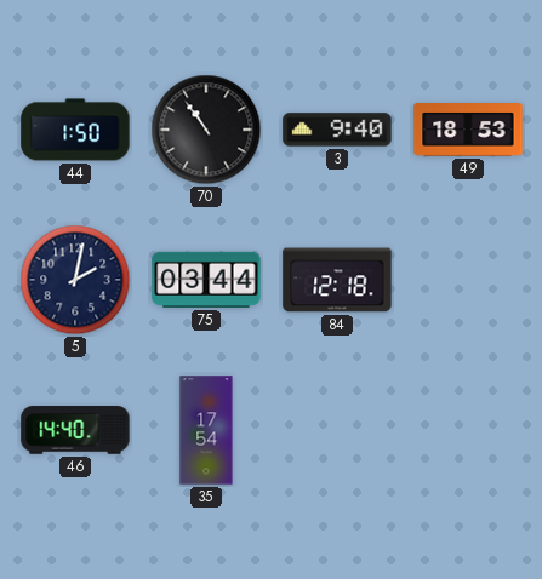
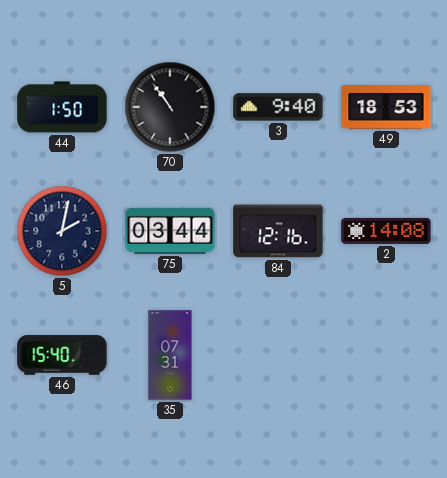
84: 12:18 -> 12:16 (278, 231)
2: none -> 14:08 (386, 231)
46: 14:40 -> 15:40 (62, 355)
35: 17:54 -> 07:31 (170, 355)
